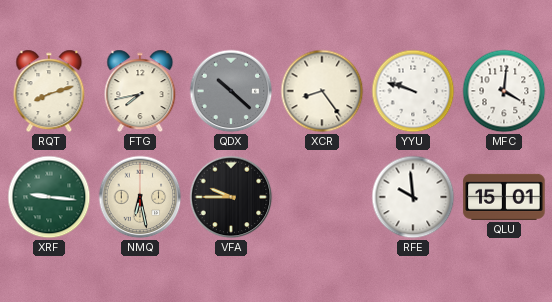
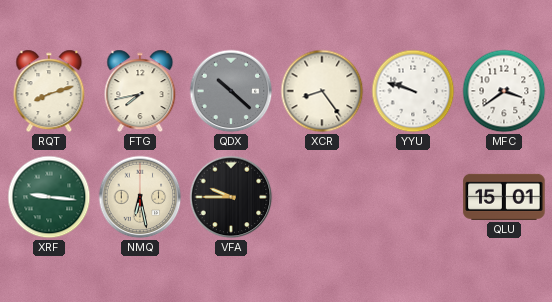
MFC: 4:01 -> 3:39 (504, 91)
RFE: 9:59 -> none (413, 197)
